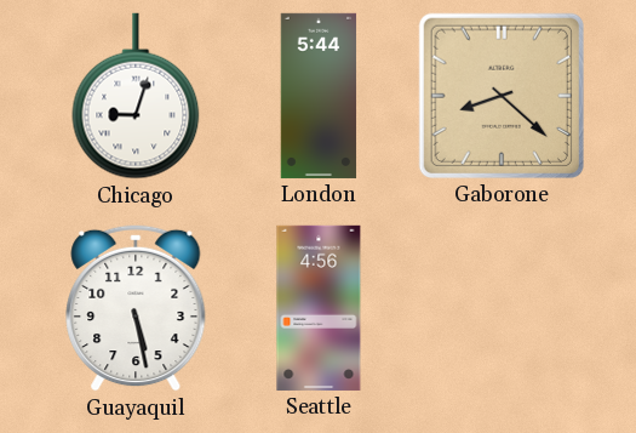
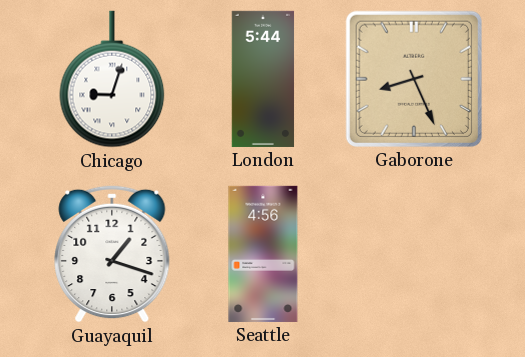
Gaborone: 8:22 -> 8:26 (414, 79)
Guayaquil: 5:28 -> 1:18 (112, 254)
